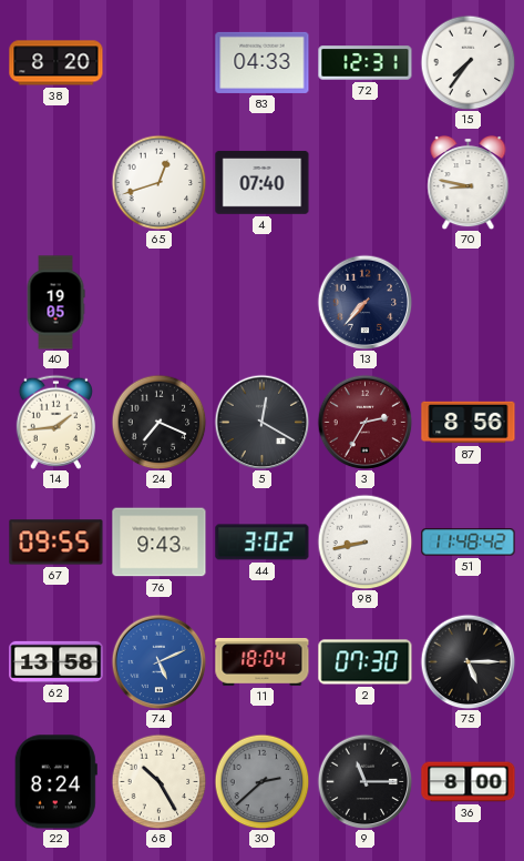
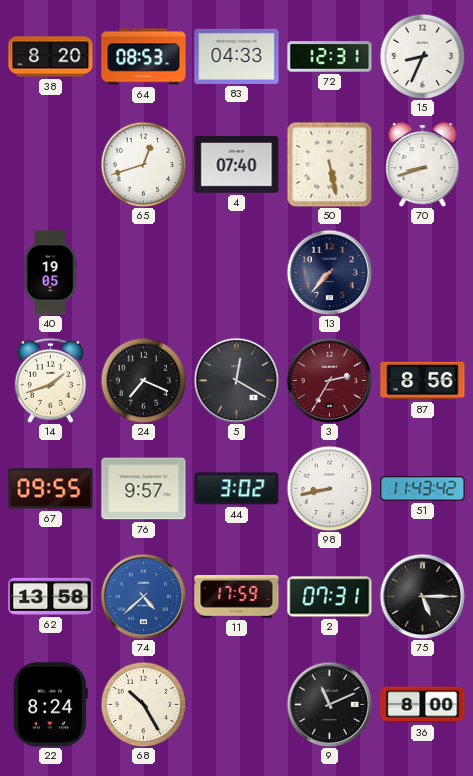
64: none -> 08:53 (144, 57)
15: 7:36 -> 8:34 (422, 56)
50: none -> 5:28 (329, 164)
70: 8:47 -> 8:42 (423, 164)
14: 1:44 -> 1:42 (50, 380)
76: 9:43 -> 9:57 (144, 489)
51: 11:48 -> 11:43 (423, 489)
74: 5:11 -> 4:38 (143, 596)
11: 18:04 -> 17:59 (237, 597)
2: 07:30 -> 07:31 (330, 597)
30: 2:38 -> none (261, 781)
9: 11:15 -> 11:11 (329, 704)
